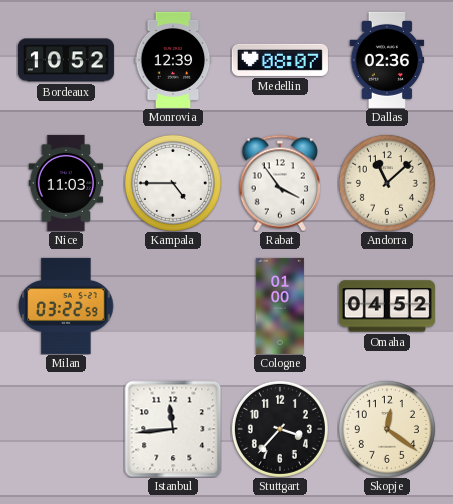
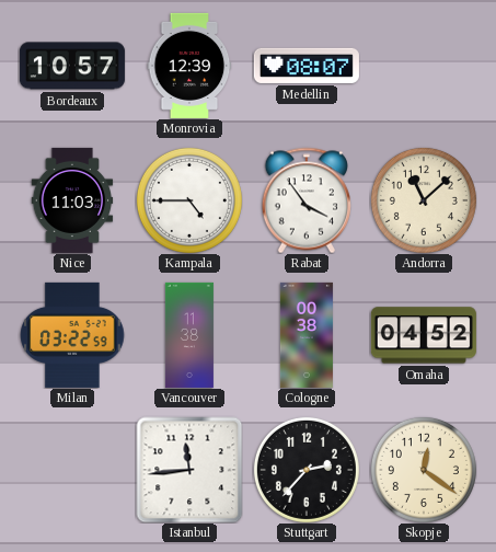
Bordeaux: 10:52 -> 10:57 (72, 66)
Dallas: 02:36 -> none (387, 60)
Vancouver: none -> 11:38 (189, 335)
Cologne: 01:00 -> 00:38 (307, 335)
Stuttgart: 3:37 -> 2:37 (307, 470)
